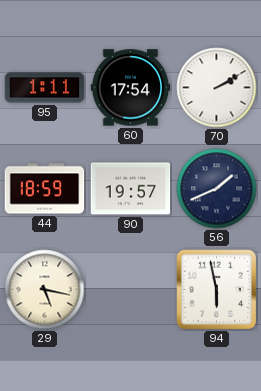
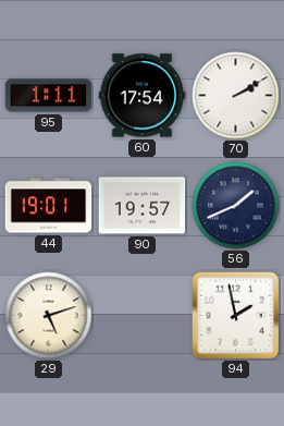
44: 18:59 -> 19:01 (49, 206)
29: 5:17 -> 5:12 (49, 316)
94: 5:58 -> 1:58 (236, 316)
